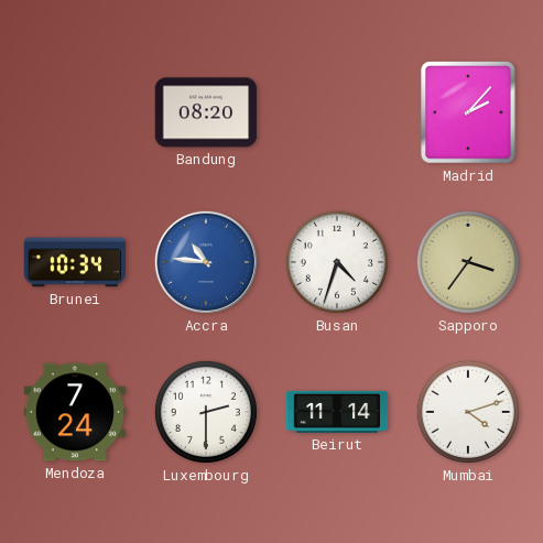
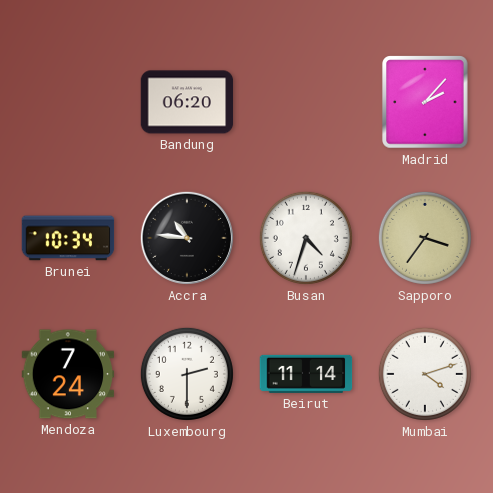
Bandung: 08:20 -> 06:20 (187, 102)
Accra dial: blue -> black (187, 238)
